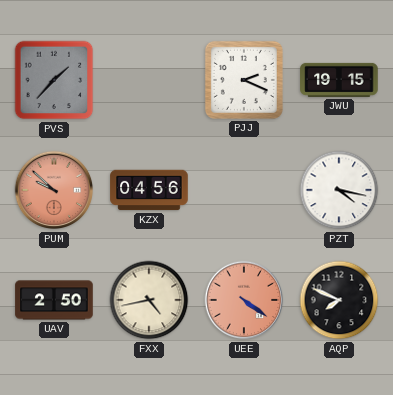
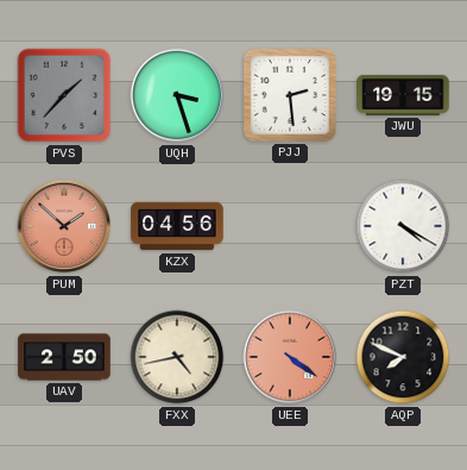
UQH: none -> 3:27 (177, 95)
PJJ: 2:19 -> 2:29 (290, 95)
PUM: 9:52 -> 1:52 (64, 226)
PZT: 4:17 -> 4:20 (403, 226)
